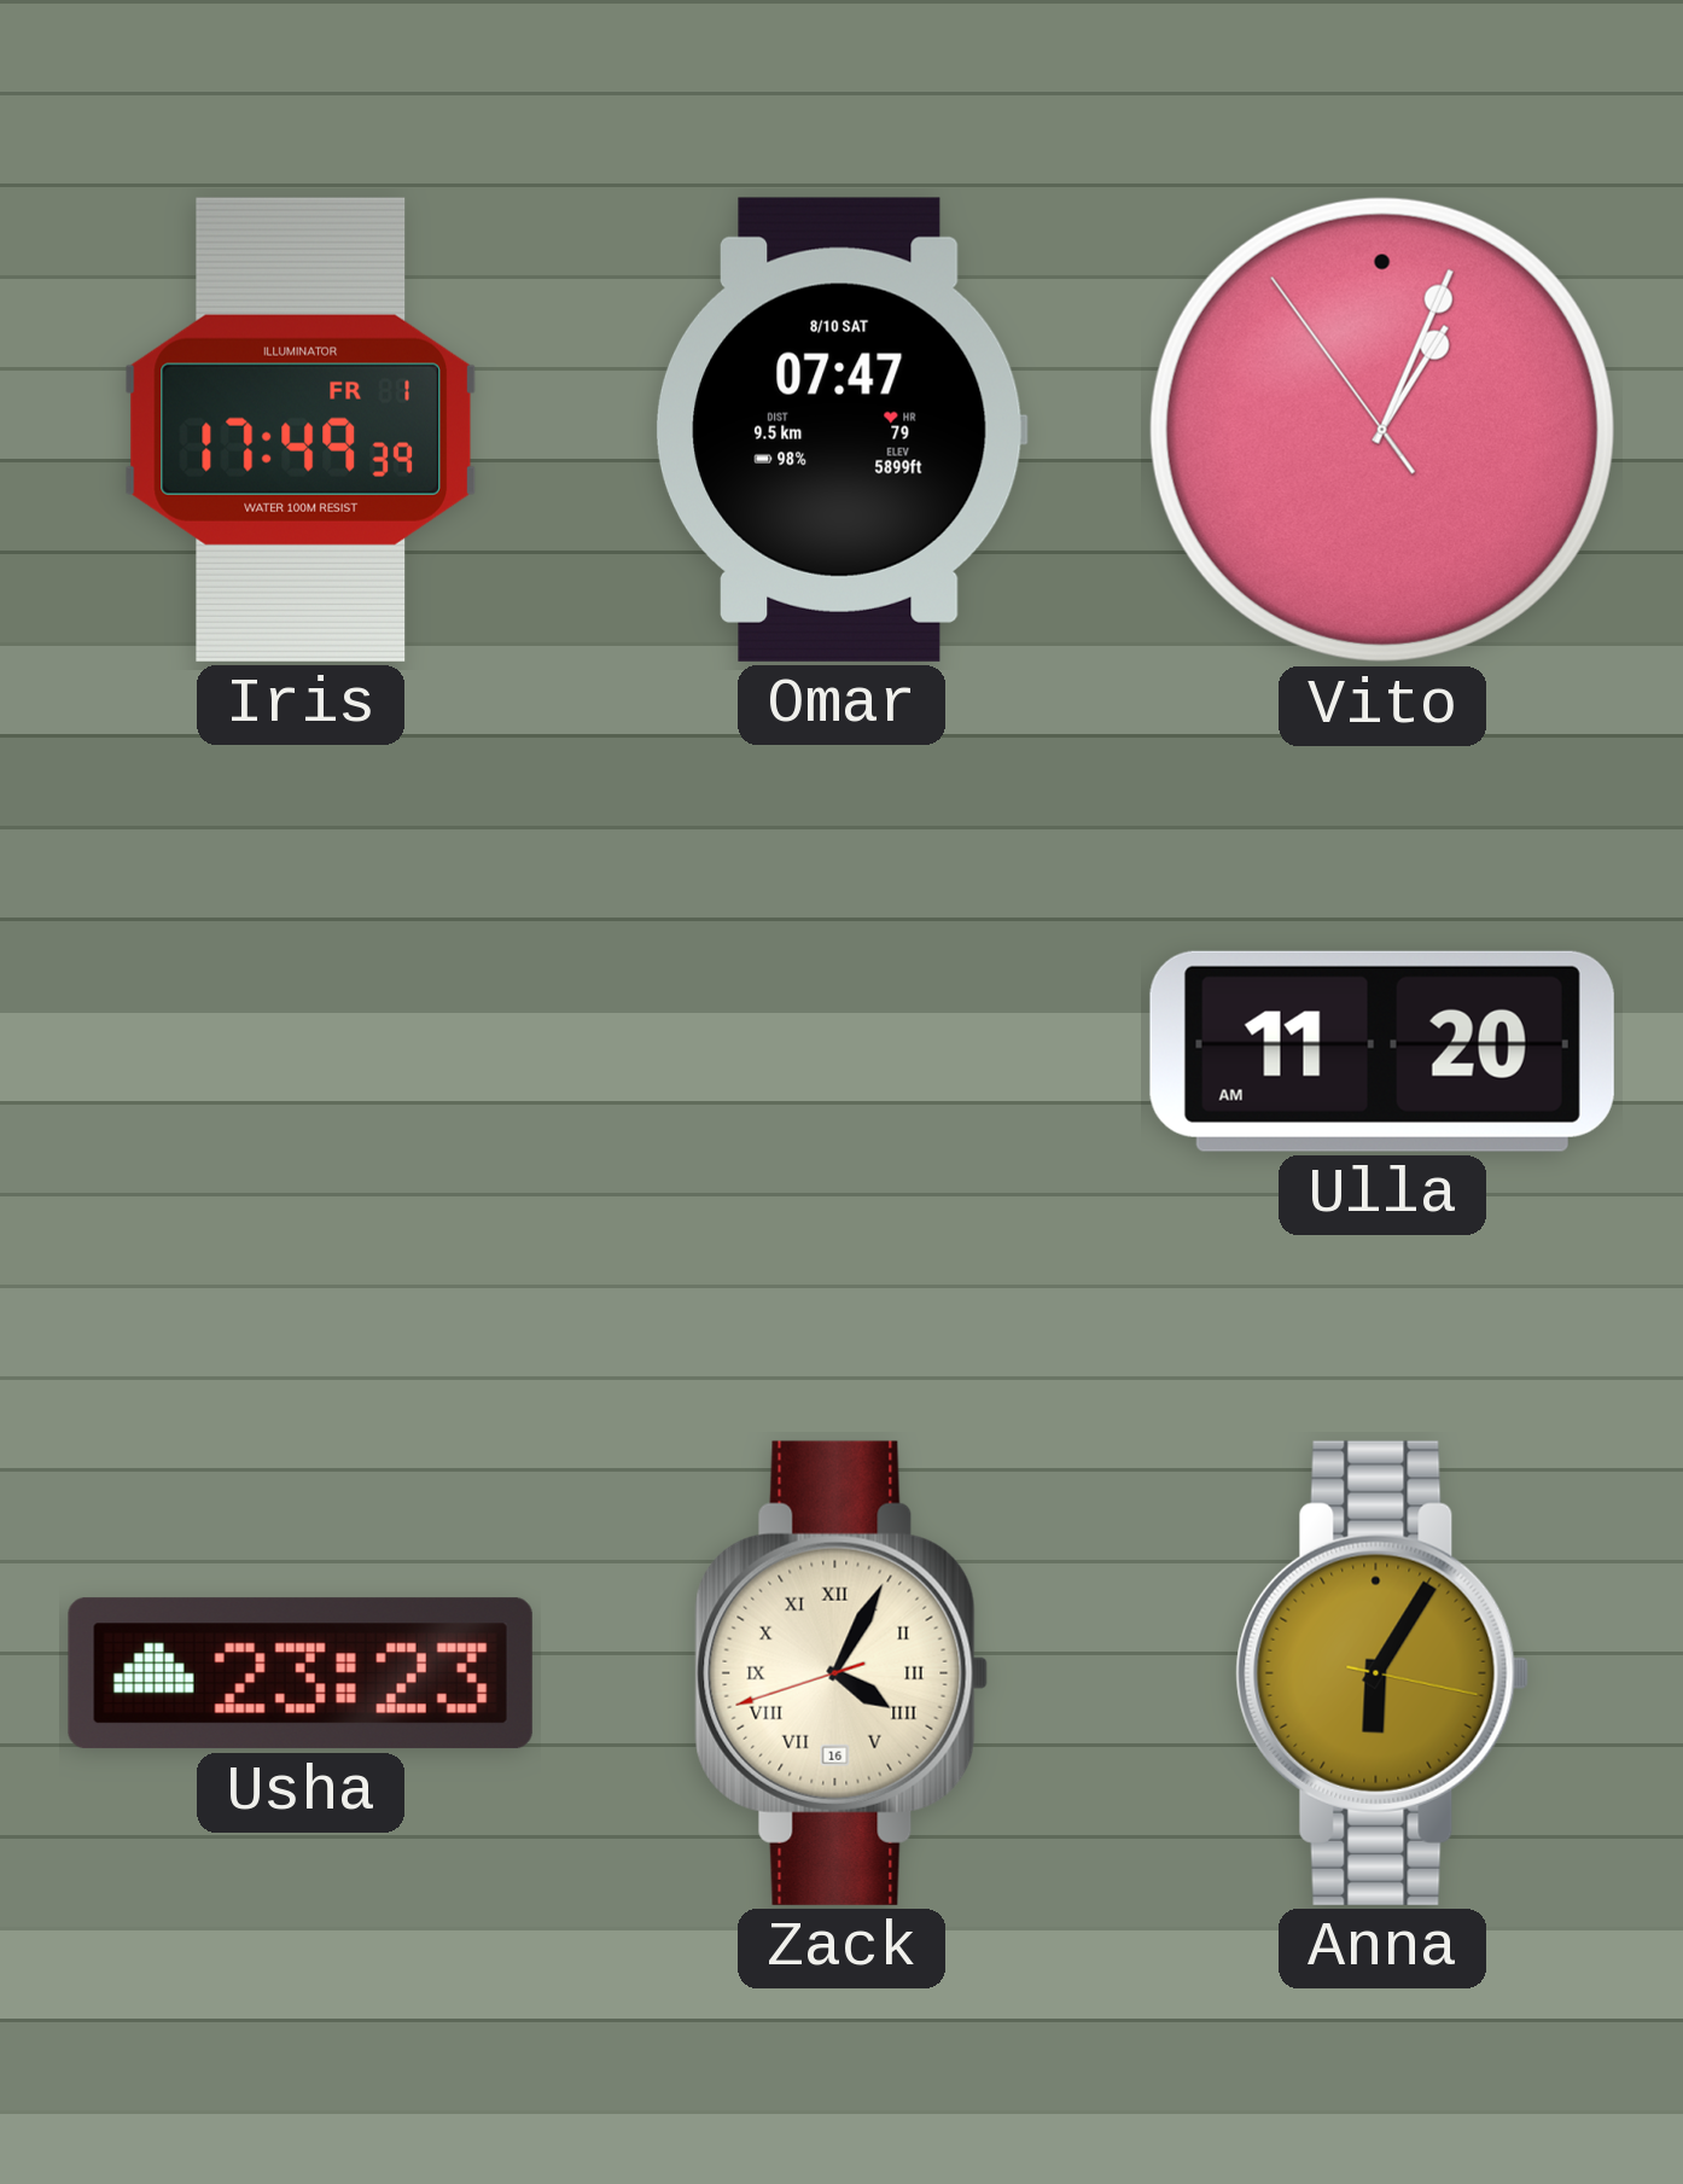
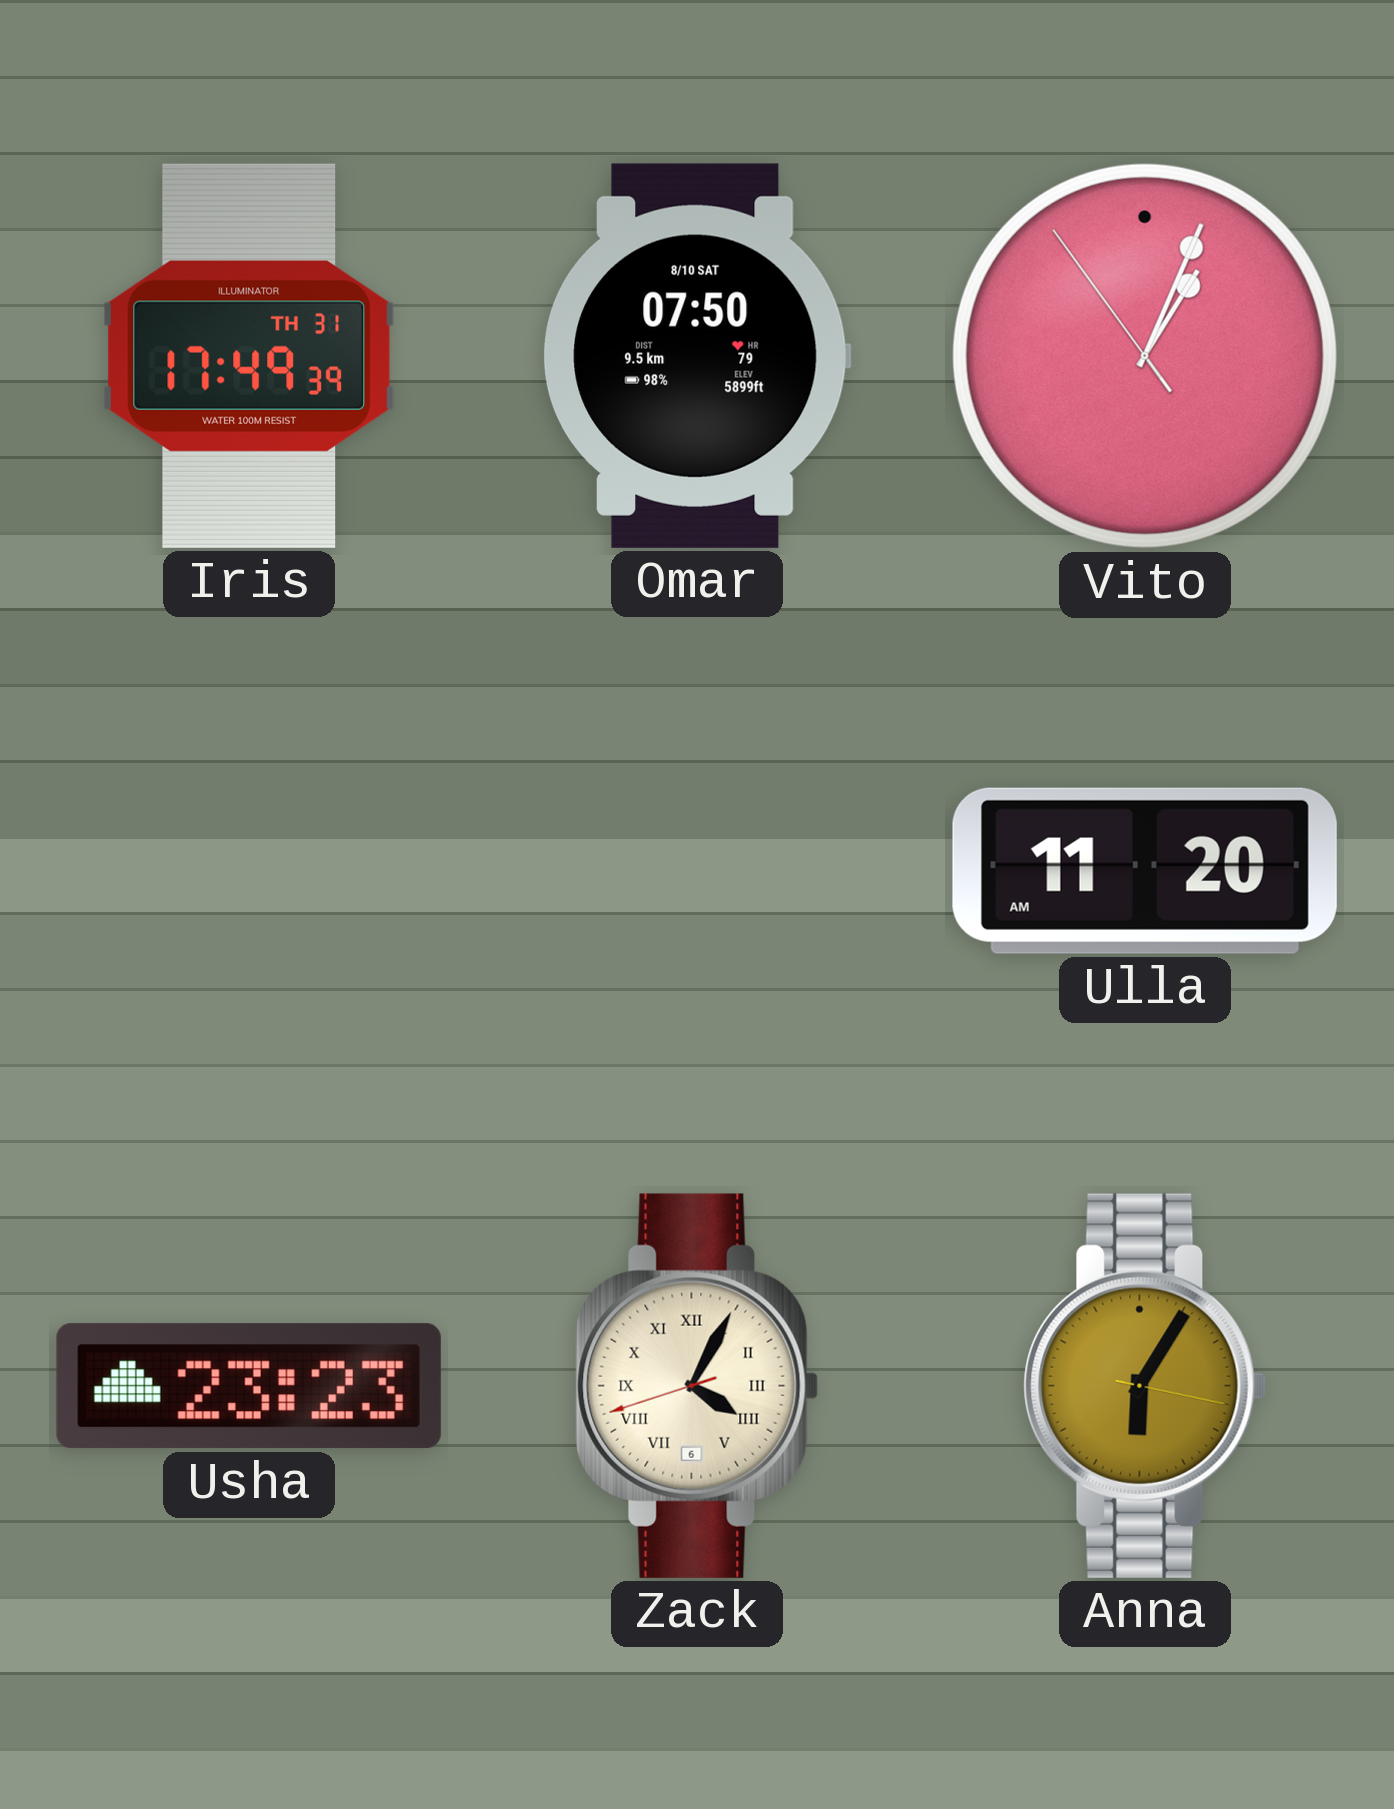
Iris date: FR 1 -> TH 31 (249, 356)
Omar: 07:47 -> 07:50 (696, 356)
Zack date: 16 -> 6 (697, 1386)
